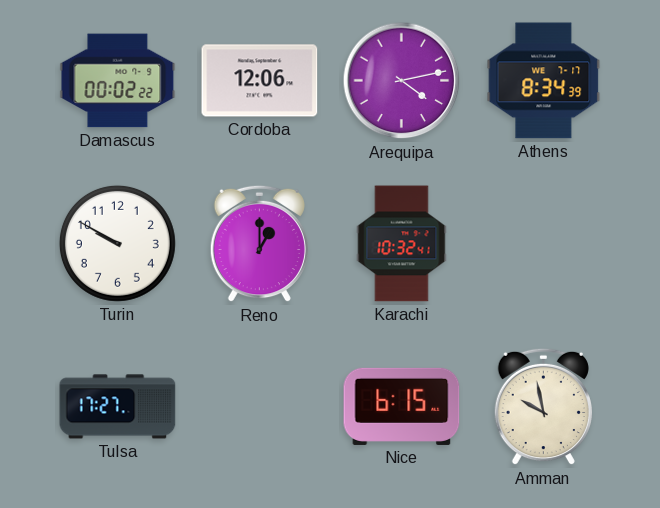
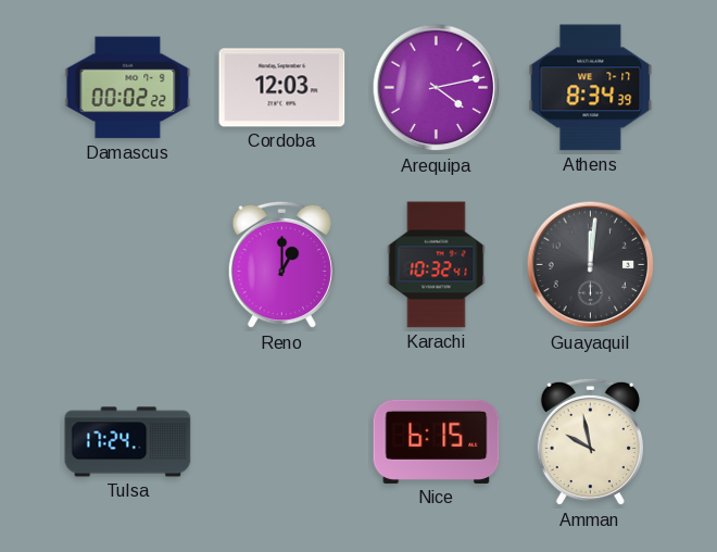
Cordoba: 12:06 -> 12:03 (282, 88)
Turin: 9:50 -> none (117, 243)
Guayaquil: none -> 12:01 (591, 265)
Tulsa: 17:27 -> 17:24 (128, 442)
